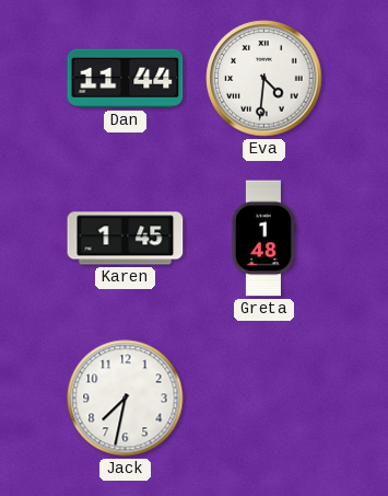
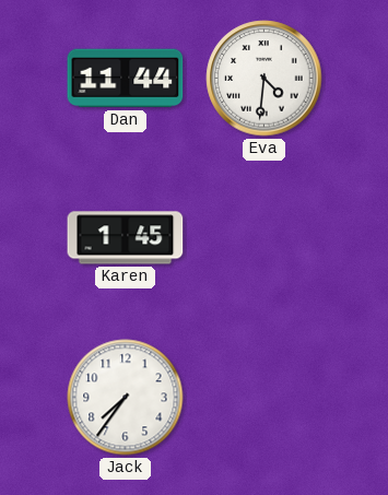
Greta: 1:48 -> none (263, 239)
Jack: 7:32 -> 7:36 (126, 398)
